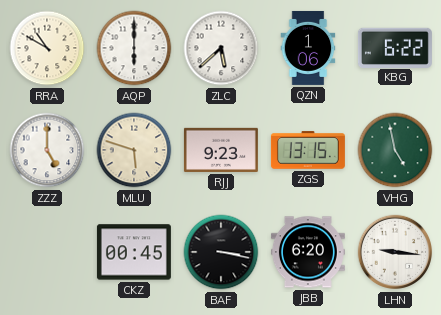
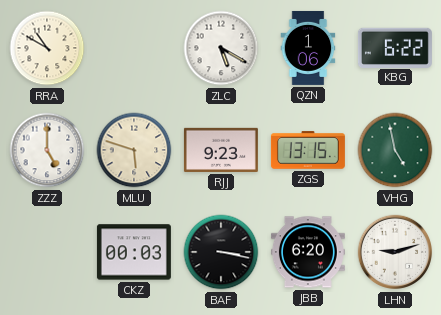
AQP: 6:00 -> none (134, 48)
ZLC: 5:38 -> 5:20 (221, 48)
CKZ: 00:45 -> 00:03 (134, 252)
LHN: 9:16 -> 9:12 (395, 252)
